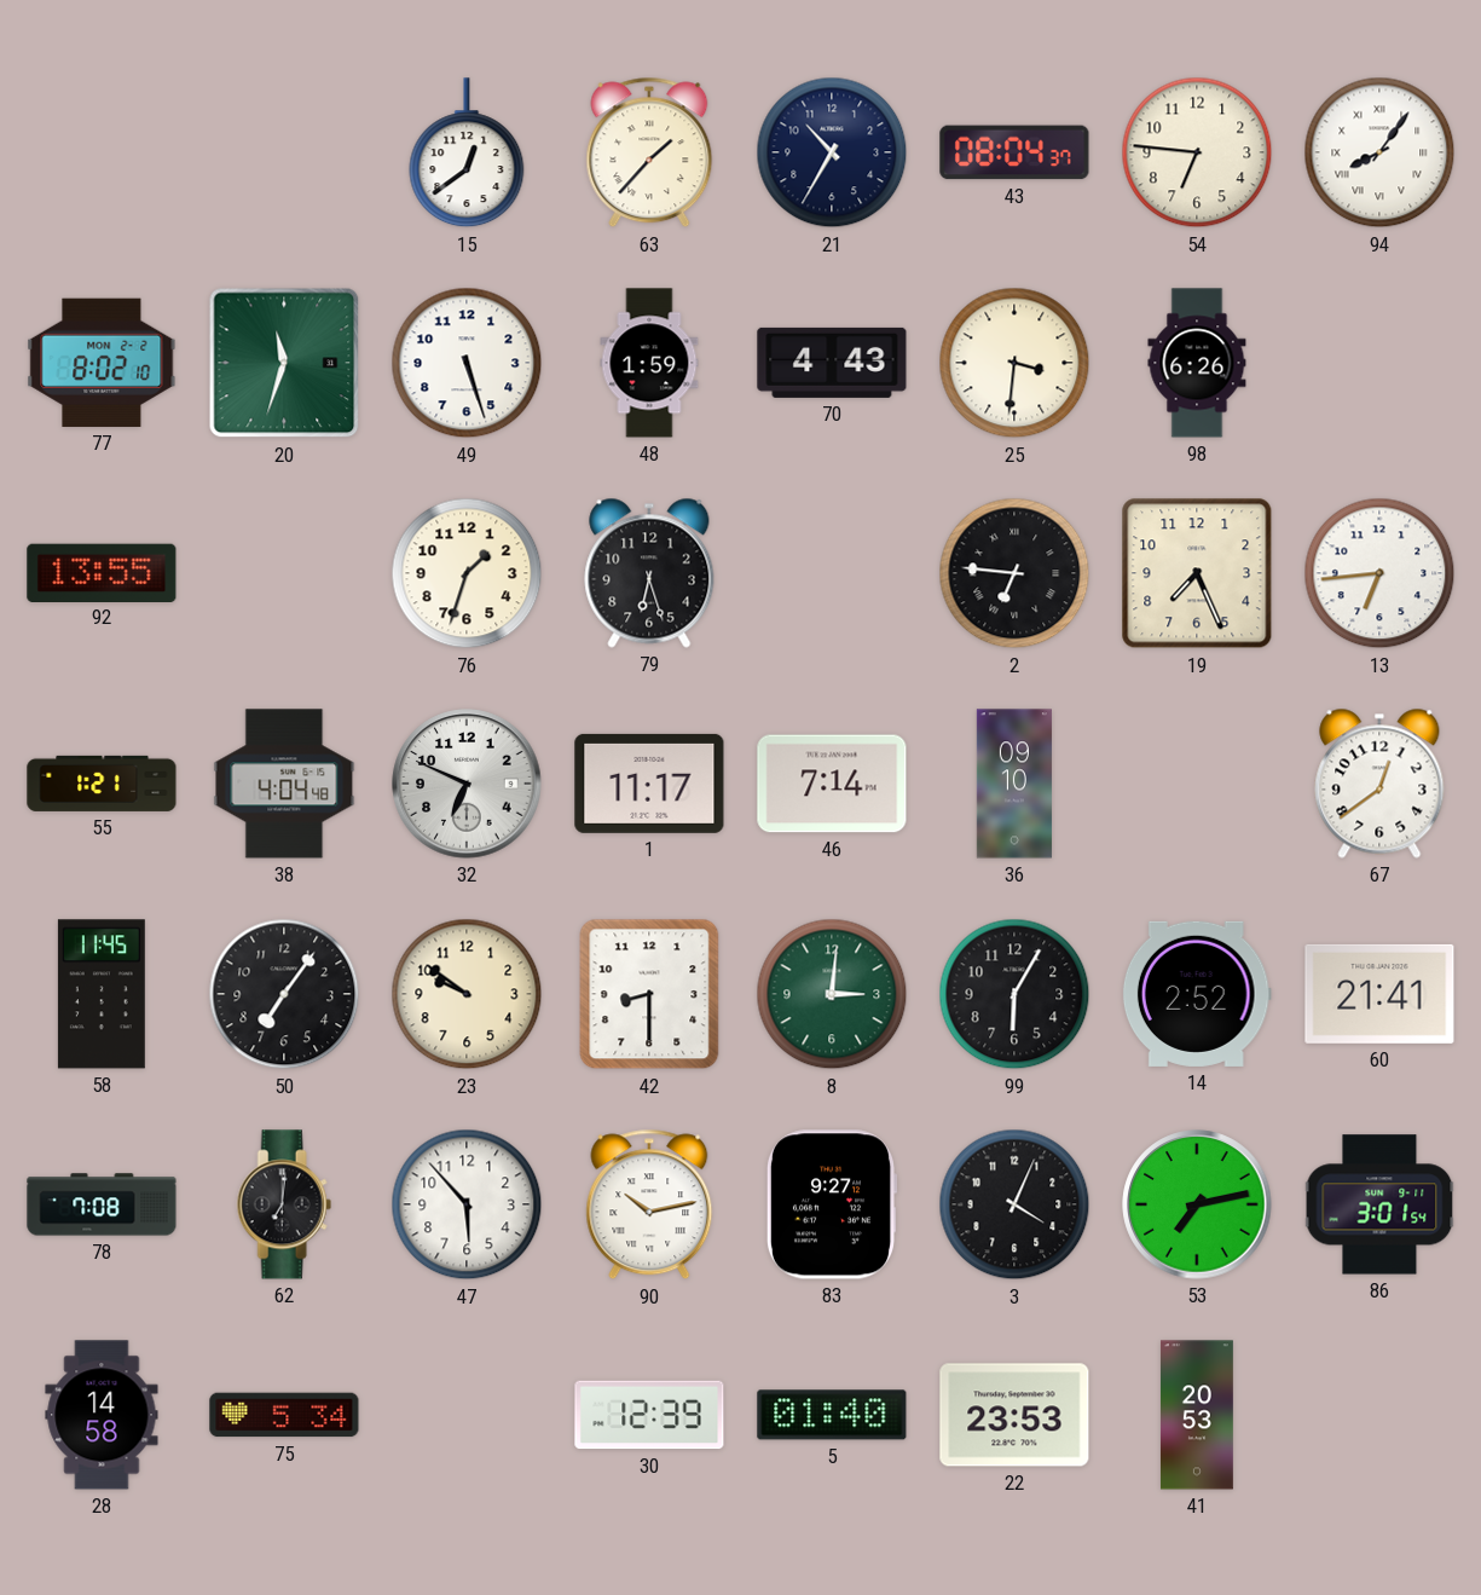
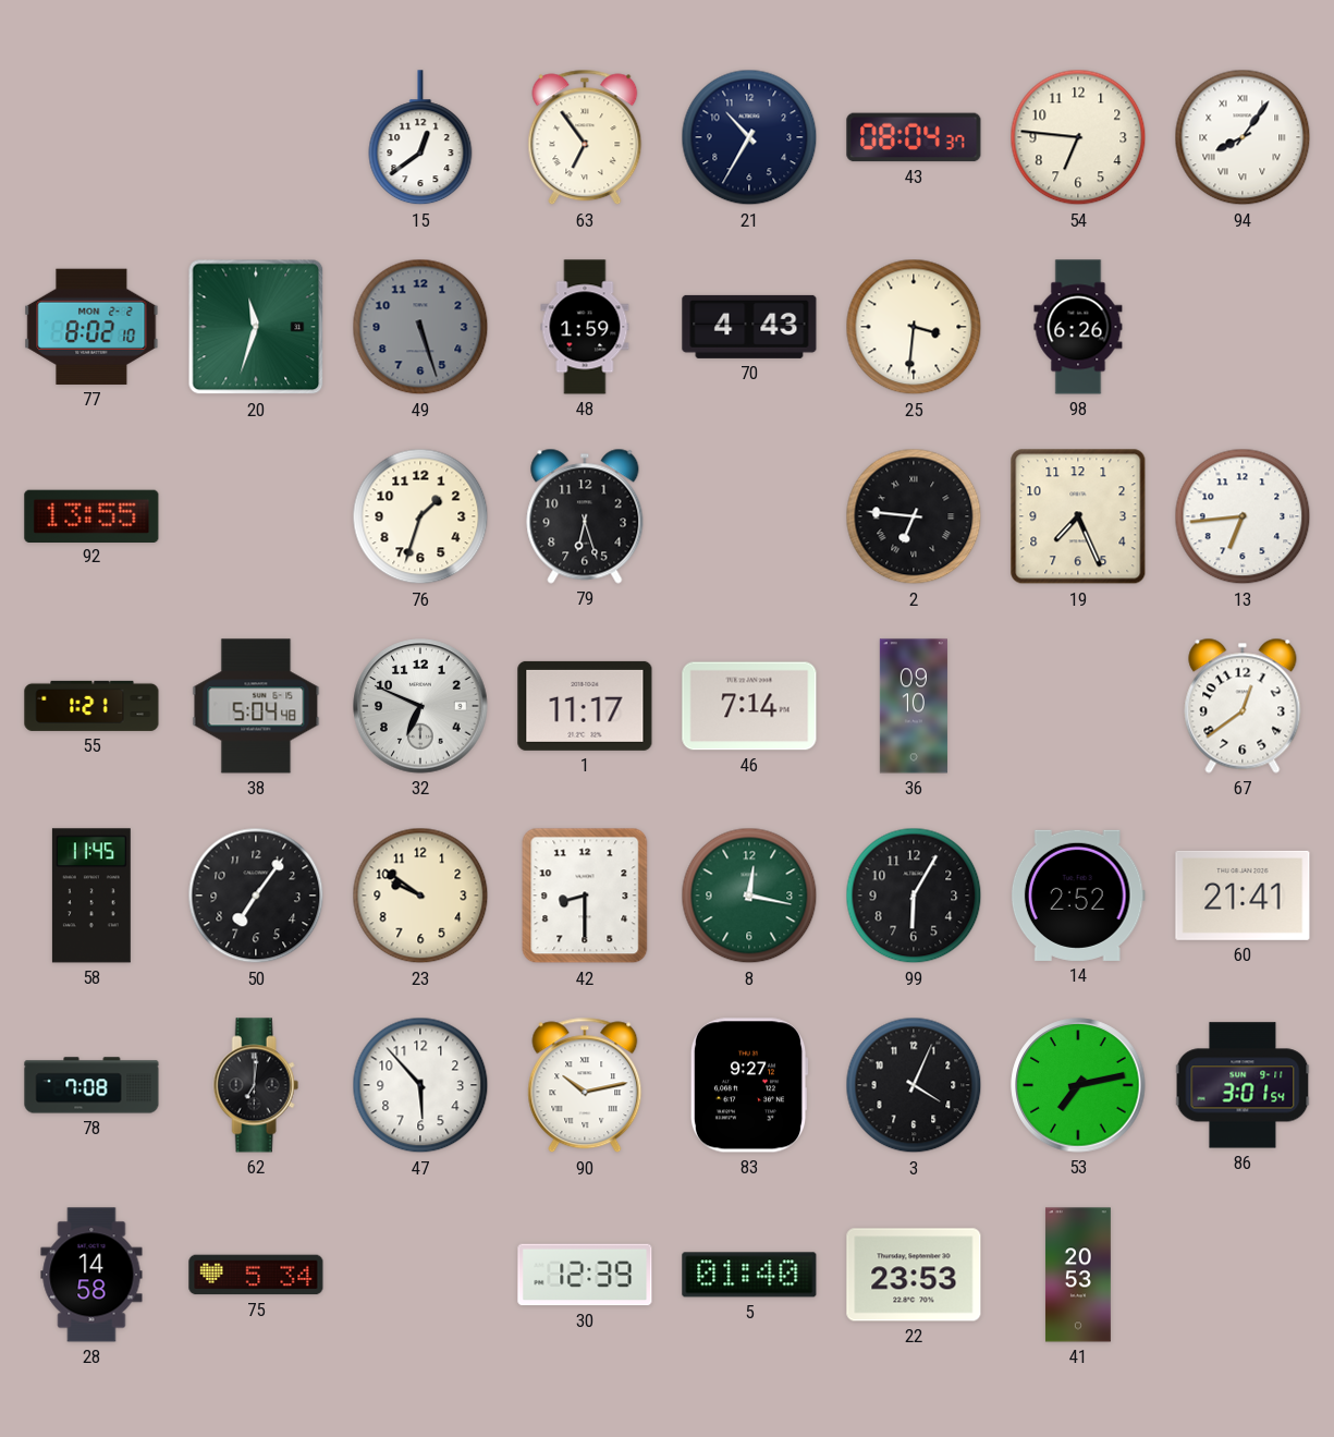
63: 1:37 -> 6:54 (585, 137)
49 dial: white -> grey (420, 327)
38: 4:04 -> 5:04 (256, 706)
8: 3:01 -> 12:17 (749, 896)
